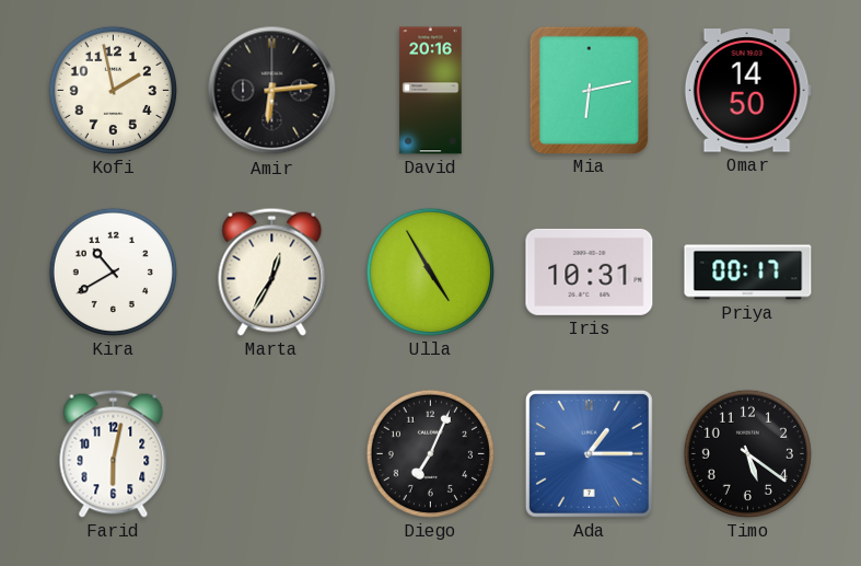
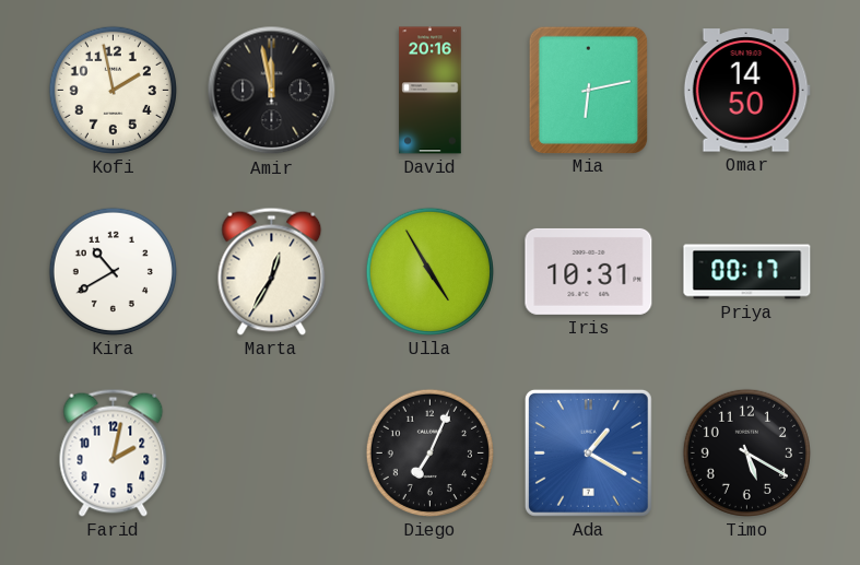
Amir: 6:14 -> 11:58 (272, 91)
Farid: 6:02 -> 2:02 (114, 452)
Ada: 1:15 -> 1:20 (588, 452)
Timo: 5:21 -> 5:20 (746, 452)
